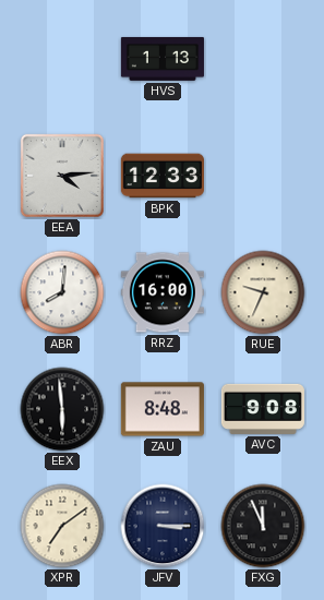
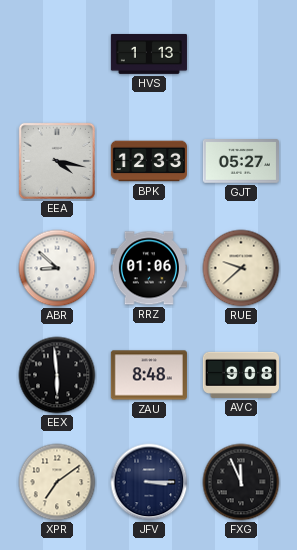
EEA: 4:14 -> 4:17 (57, 161)
GJT: none -> 05:27 (241, 162)
ABR: 8:01 -> 8:52 (57, 268)
RRZ: 16:00 -> 01:06 (149, 268)
RUE: 9:34 -> 9:38 (241, 268)
